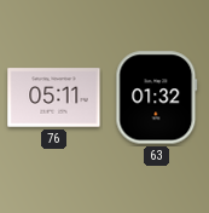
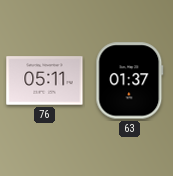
63: 01:32 -> 01:37 (130, 81)
